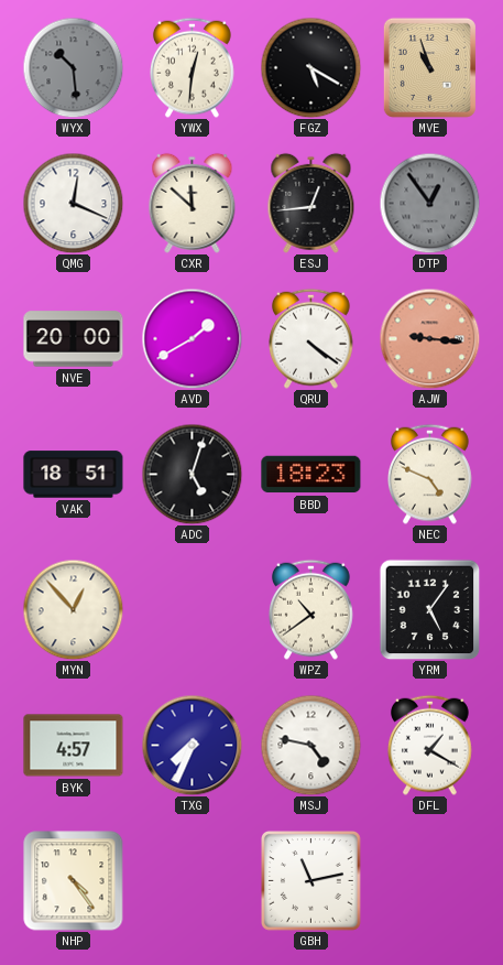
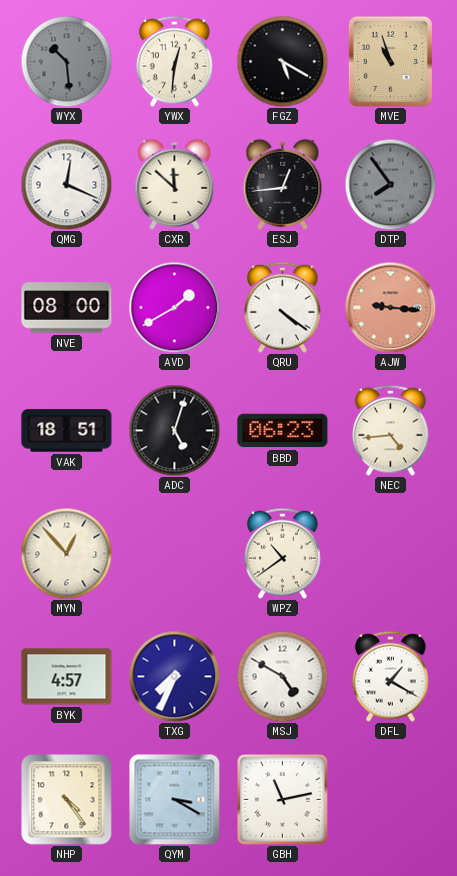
DTP: 12:54 -> 7:54 (390, 184)
NVE: 20:00 -> 08:00 (67, 308)
BBD: 18:23 -> 06:23 (283, 431)
NEC: 4:49 -> 4:44 (391, 430)
YRM: 5:06 -> none (429, 609)
MSJ: 4:47 -> 4:50 (282, 676)
QYM: none -> 3:20 (174, 799)
